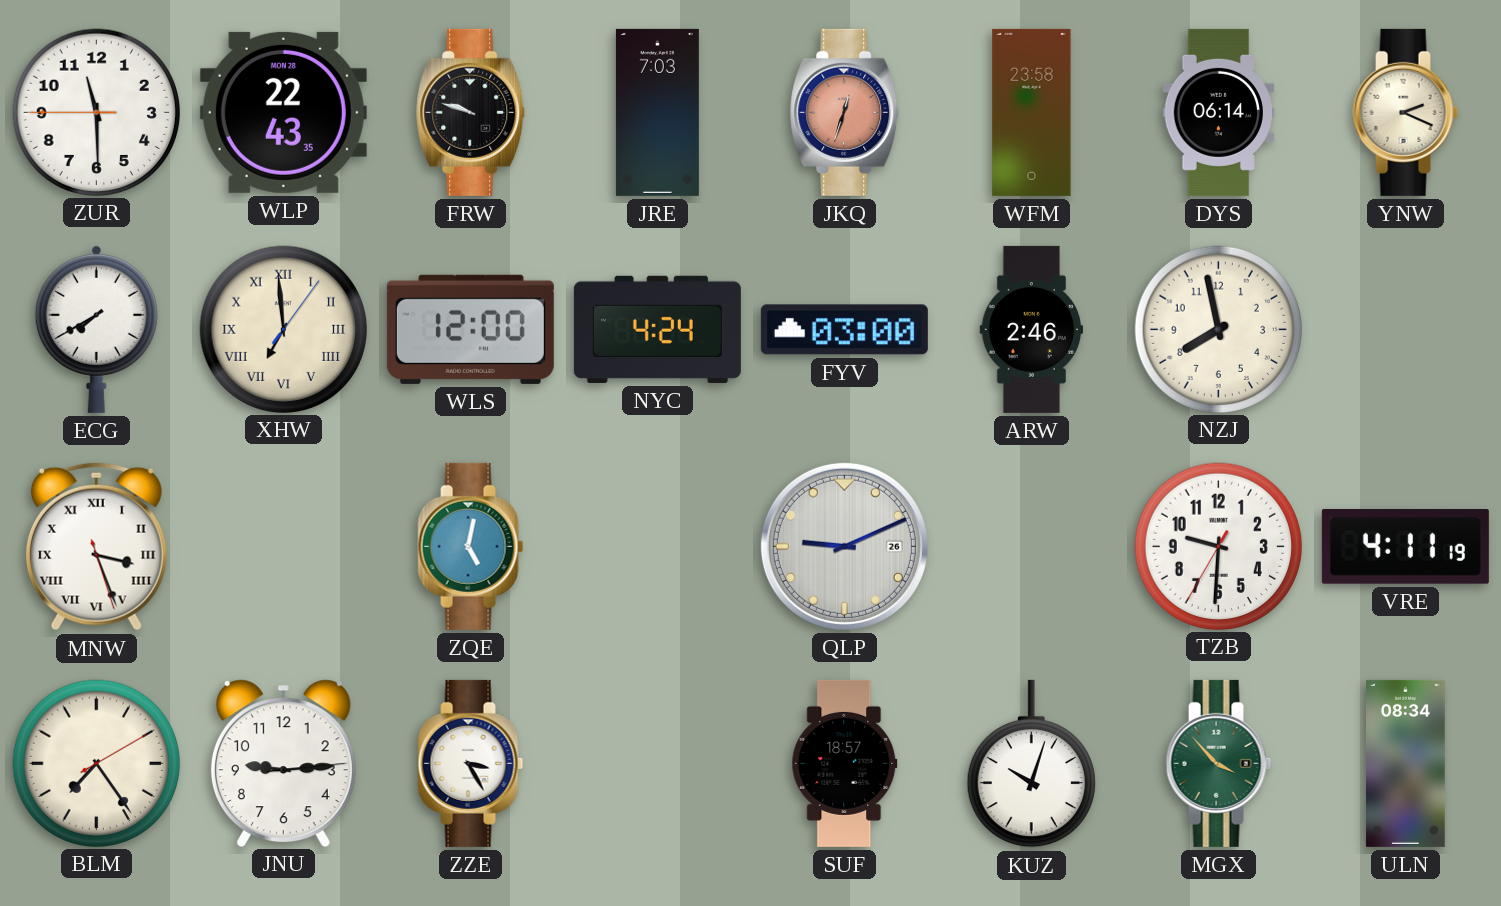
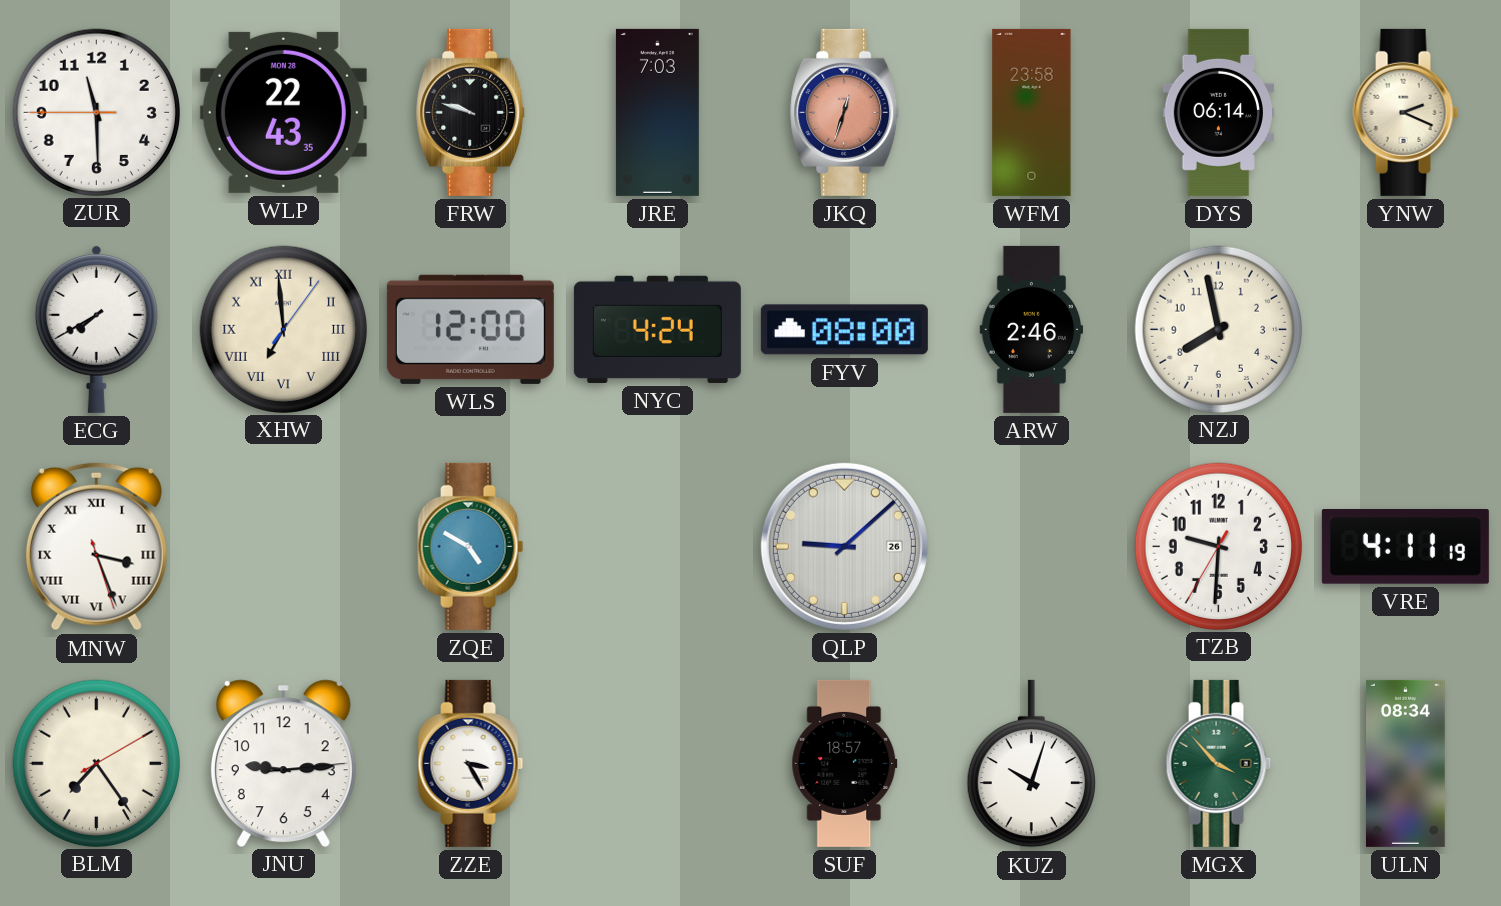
FYV: 03:00 -> 08:00 (844, 330)
ZQE: 5:02 -> 4:50 (471, 546)
QLP: 9:11 -> 9:08 (844, 546)
